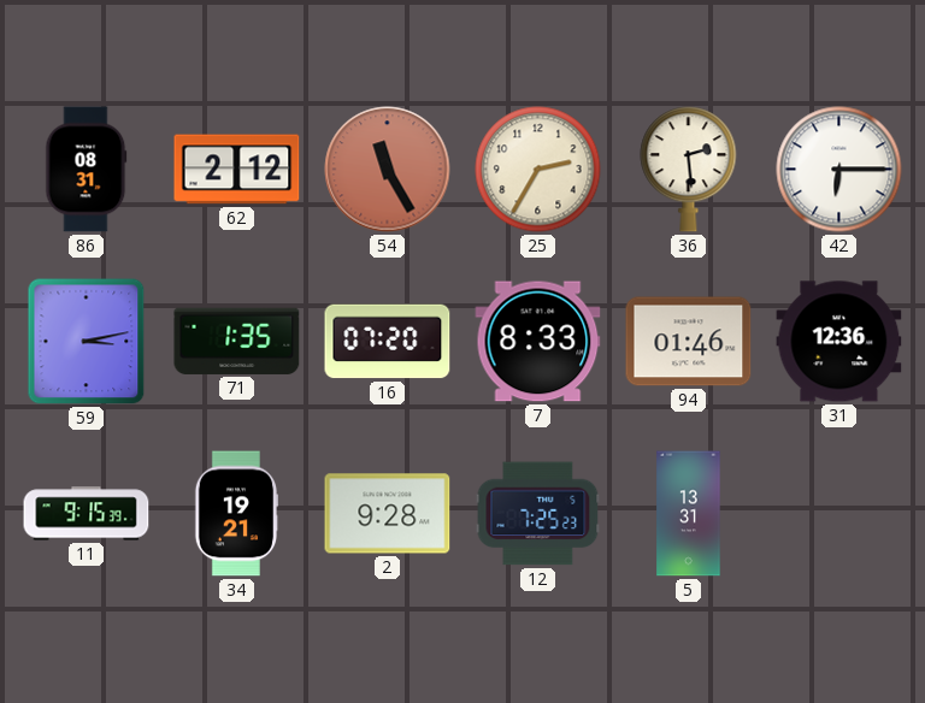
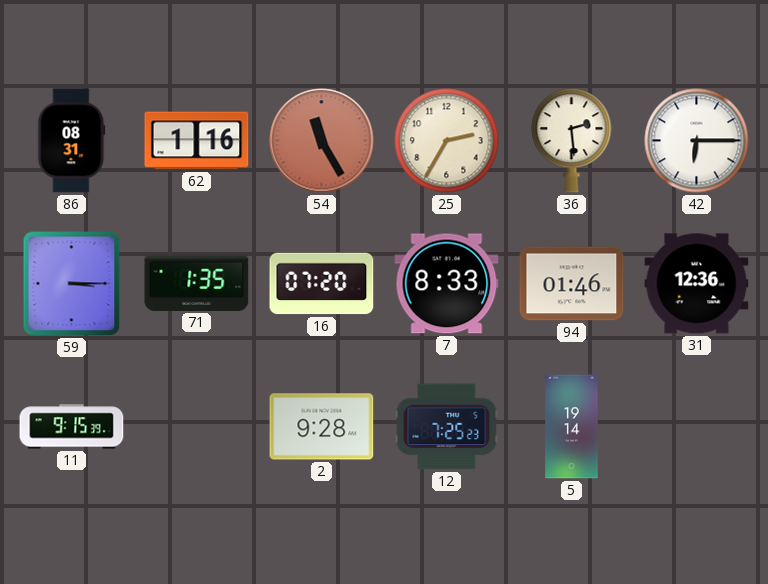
62: 2:12 -> 1:16 (197, 141)
59: 3:13 -> 3:15 (72, 284)
34: 19:21 -> none (236, 514)
5: 13:31 -> 19:14 (572, 427)
